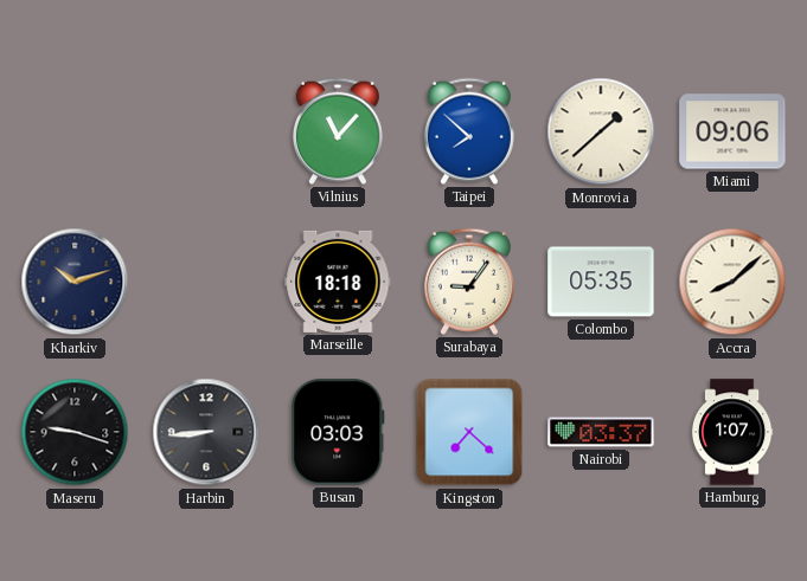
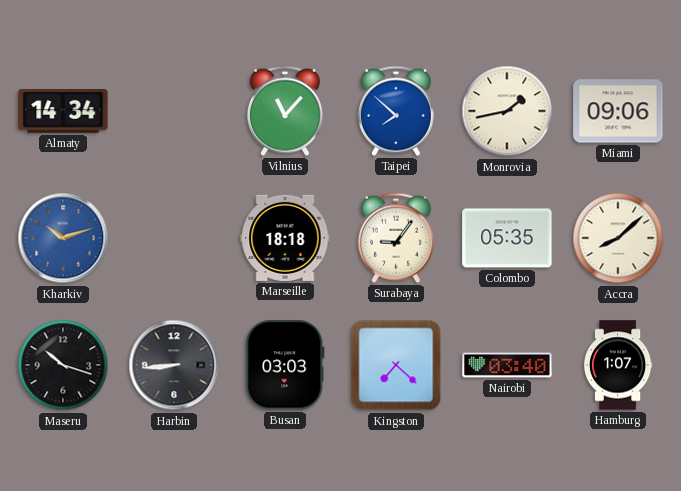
Almaty: none -> 14:34 (63, 111)
Monrovia: 1:38 -> 1:43 (507, 111)
Kharkiv dial: navy -> blue (63, 238)
Maseru: 9:18 -> 10:18 (63, 365)
Nairobi: 03:37 -> 03:40 (507, 365)
